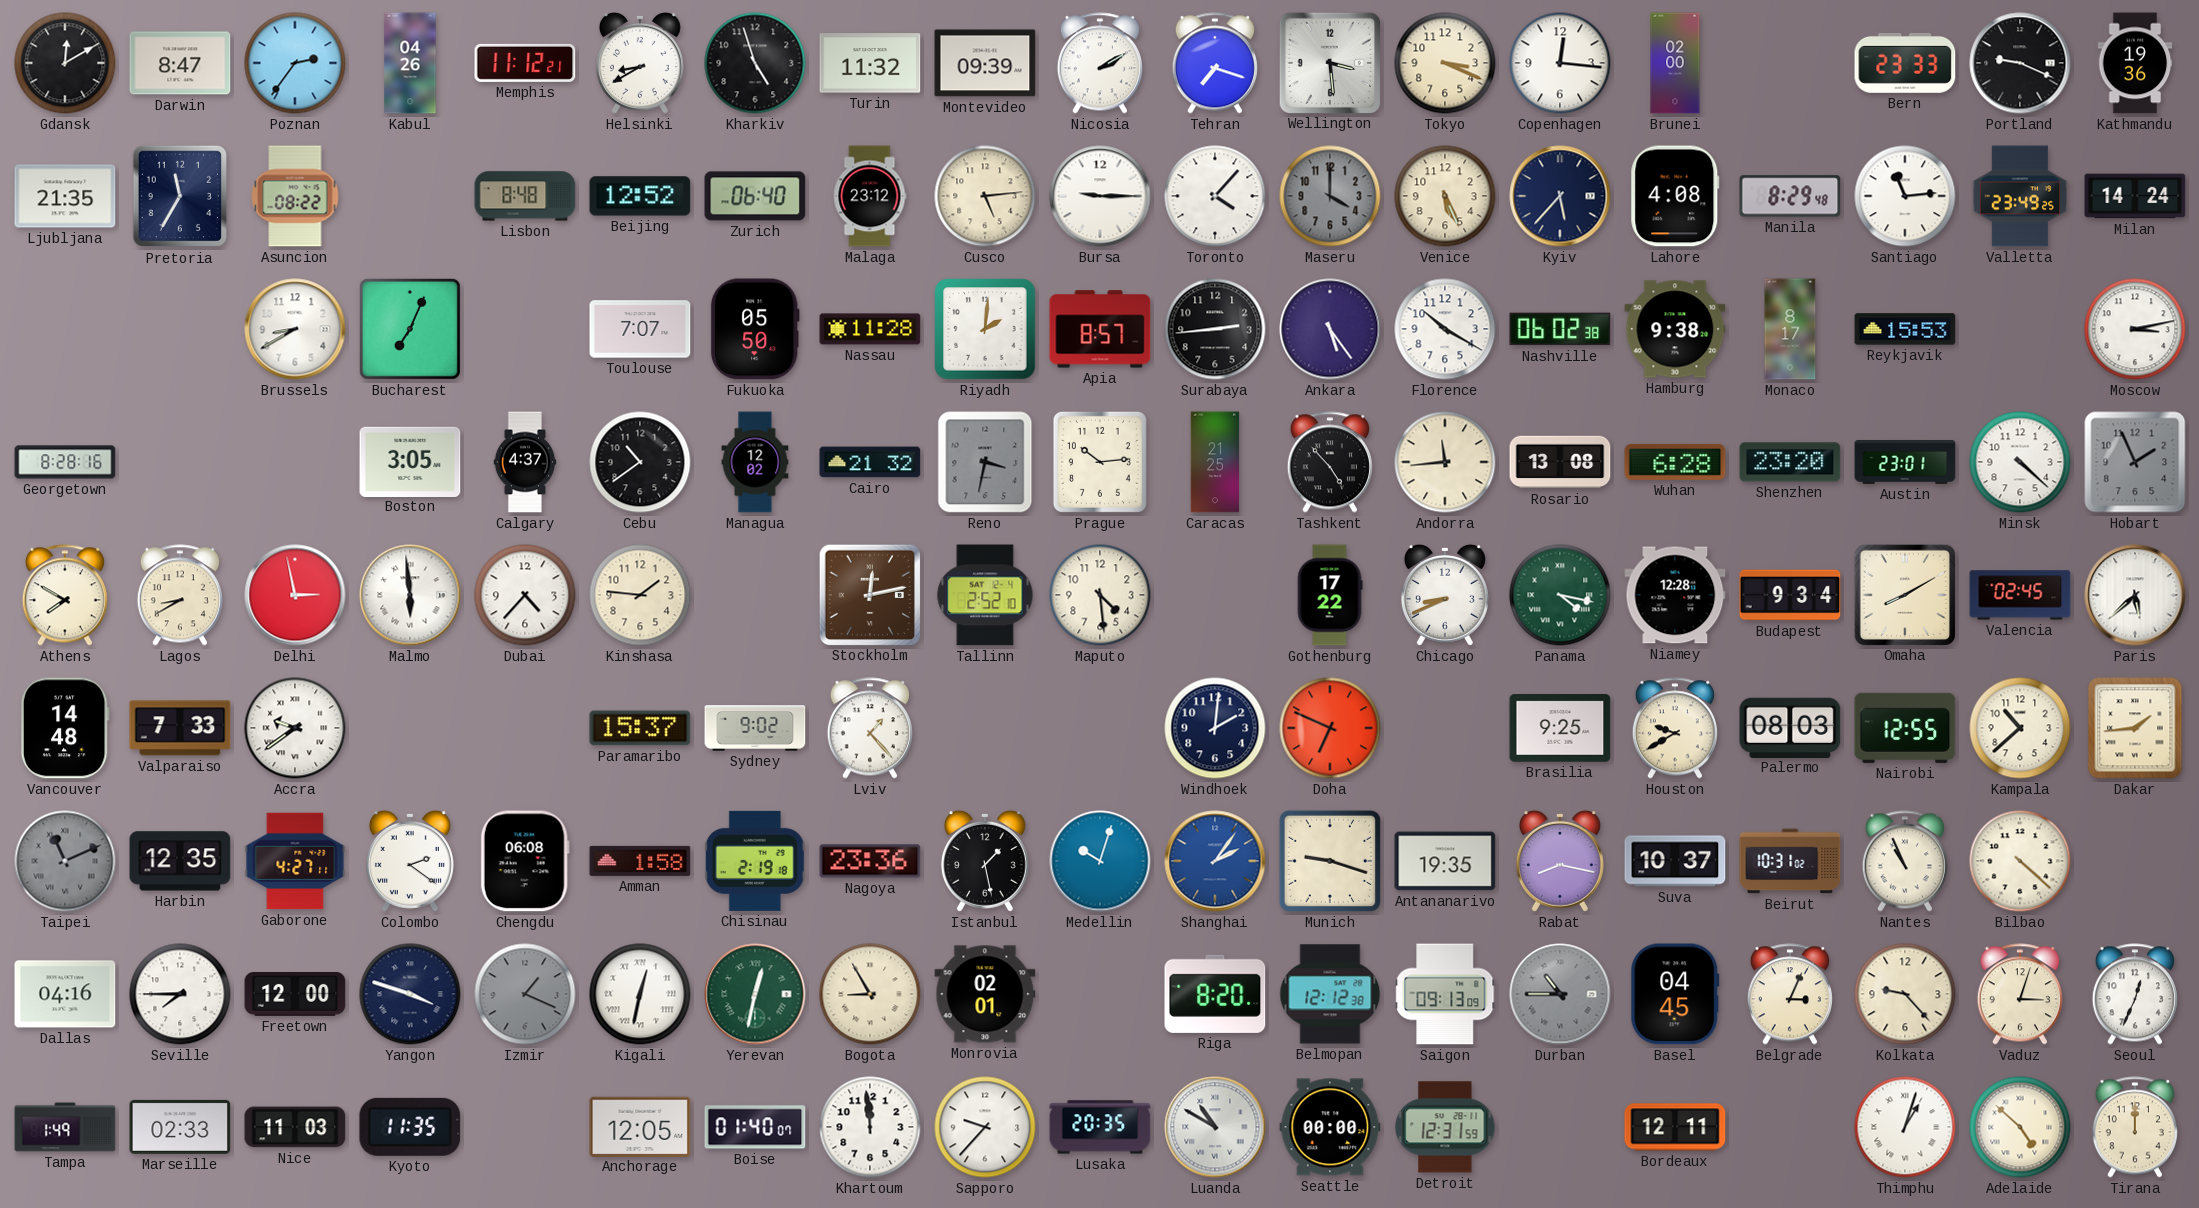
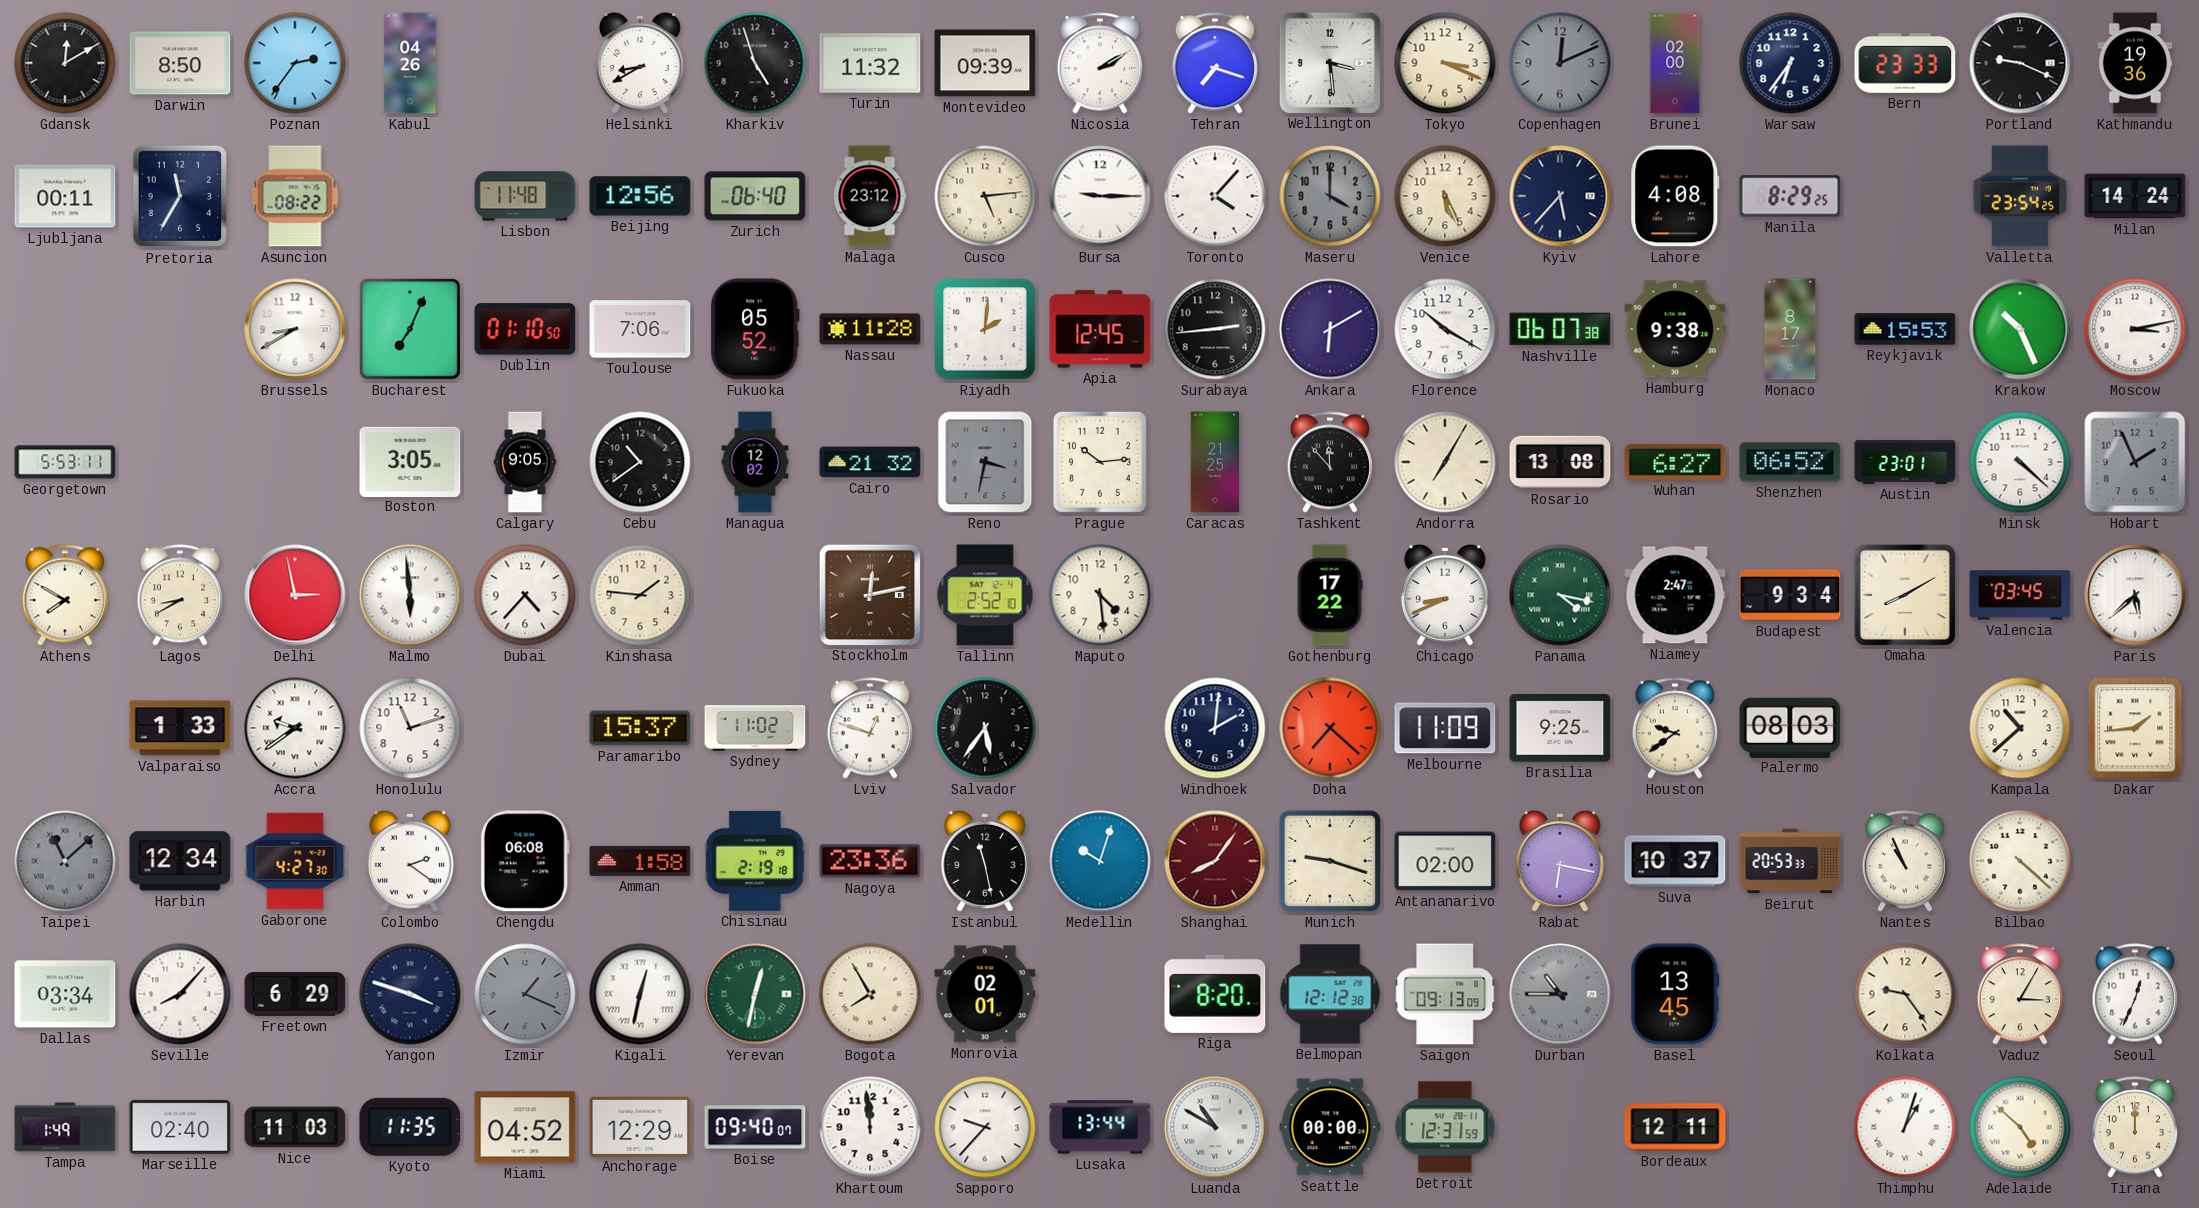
Darwin: 8:47 -> 8:50 (180, 63)
Memphis: 11:12 -> none (525, 63)
Copenhagen: 12:16 -> 12:11 (1560, 63)
Copenhagen dial: white -> grey (1560, 63)
Warsaw: none -> 6:36 (1790, 63)
Ljubljana: 21:35 -> 00:11 (65, 196)
Lisbon: 8:48 -> 11:48 (525, 196)
Beijing: 12:52 -> 12:56 (640, 196)
Manila: 8:29:48 -> 8:29:25 (1790, 196)
Santiago: 11:14 -> none (1905, 196)
Valletta: 23:49 -> 23:54 (2020, 196)
Dublin: none -> 01:10 (525, 329)
Toulouse: 7:07 -> 7:06 (640, 329)
Fukuoka: 05:50 -> 05:52 (755, 329)
Apia: 8:57 -> 12:45 (1100, 329)
Ankara: 5:24 -> 6:10 (1330, 329)
Nashville: 06:02 -> 06:07 (1560, 329)
Krakow: none -> 10:26 (2020, 329)
Georgetown: 8:28 -> 5:53 (65, 462)
Calgary: 4:37 -> 9:05 (525, 462)
Tashkent: 4:53 -> 11:53 (1330, 462)
Andorra: 11:44 -> 7:05 (1445, 462)
Wuhan: 6:28 -> 6:27 (1675, 462)
Shenzhen: 23:20 -> 06:52 (1790, 462)
Niamey: 12:28 -> 2:47 (1675, 595)
Valencia: 02:45 -> 03:45 (2020, 595)
Vancouver: 14:48 -> none (65, 728)
Valparaiso: 7:33 -> 1:33 (180, 728)
Honolulu: none -> 11:12 (410, 728)
Sydney: 9:02 -> 11:02 (755, 728)
Lviv: 1:23 -> 12:48 (870, 728)
Salvador: none -> 5:36 (985, 728)
Doha: 6:49 -> 7:22 (1330, 728)
Melbourne: none -> 11:09 (1445, 728)
Houston: 9:40 -> 9:39 (1675, 728)
Nairobi: 12:55 -> none (1905, 728)
Taipei: 11:11 -> 11:08 (65, 861)
Harbin: 12:35 -> 12:34 (180, 861)
Gaborone: 4:27:11 -> 4:27:30 (295, 861)
Istanbul: 1:28 -> 11:28 (985, 861)
Shanghai: 2:06 -> 8:06 (1215, 861)
Shanghai dial: blue -> burgundy (1215, 861)
Antananarivo: 19:35 -> 02:00 (1445, 861)
Rabat: 8:17 -> 6:17 (1560, 861)
Beirut: 10:31 -> 20:53 (1790, 861)
Dallas: 04:16 -> 03:34 (65, 994)
Seville: 7:45 -> 8:07 (180, 994)
Freetown: 12:00 -> 6:29 (295, 995)
Bogota: 8:55 -> 7:55 (870, 994)
Basel: 04:45 -> 13:45 (1675, 994)
Belgrade: 3:04 -> none (1790, 994)
Kolkata: 9:23 -> 9:24 (1905, 994)
Vaduz: 3:03 -> 3:05 (2020, 994)
Marseille: 02:33 -> 02:40 (180, 1127)
Miami: none -> 04:52 (525, 1127)
Anchorage: 12:05 -> 12:29 (640, 1126)
Boise: 01:40 -> 09:40 (755, 1127)
Lusaka: 20:35 -> 13:44 (1100, 1127)
